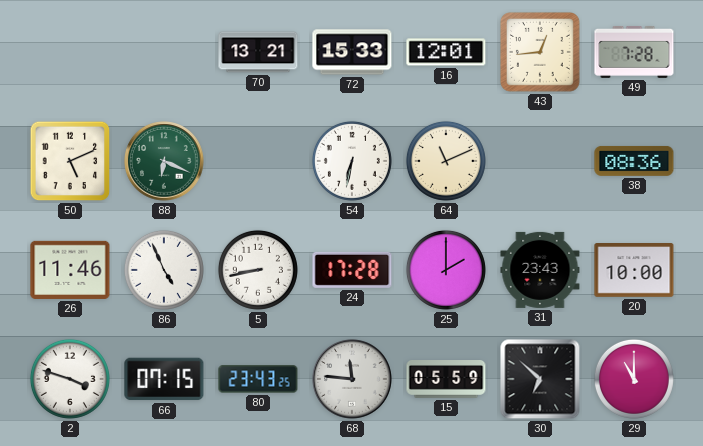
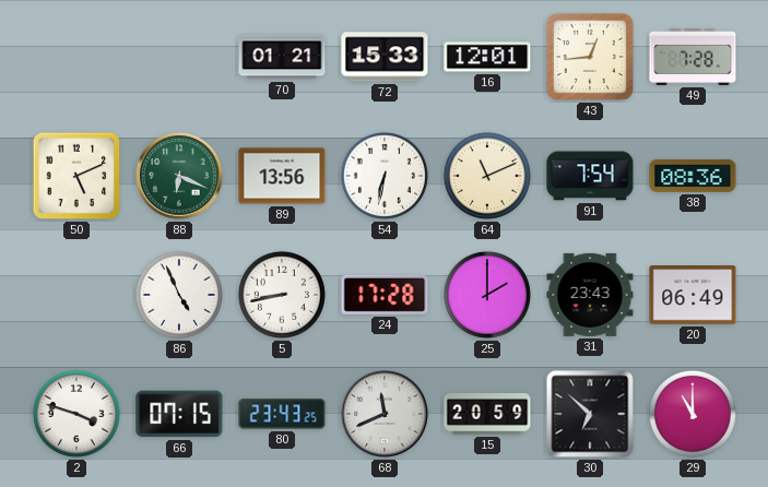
70: 13:21 -> 01:21 (282, 57)
89: none -> 13:56 (282, 176)
91: none -> 7:54 (590, 176)
26: 11:46 -> none (70, 270)
20: 10:00 -> 06:49 (693, 296)
68: 11:46 -> 11:41 (385, 414)
15: 05:59 -> 20:59 (487, 415)
